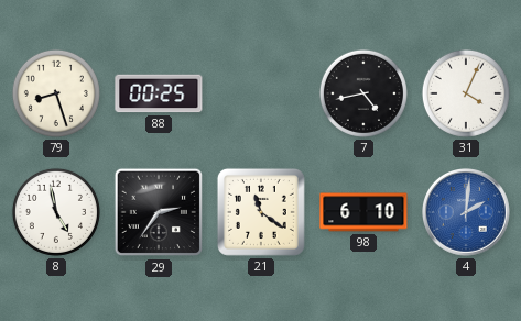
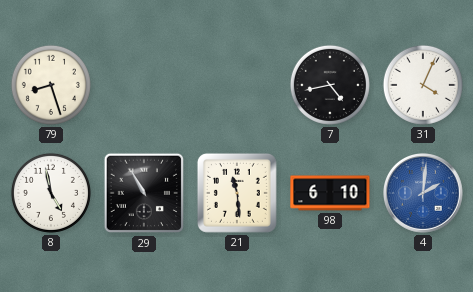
88: 00:25 -> none (159, 93)
29: 2:36 -> 10:55 (144, 193)
21: 11:21 -> 11:29 (237, 193)
